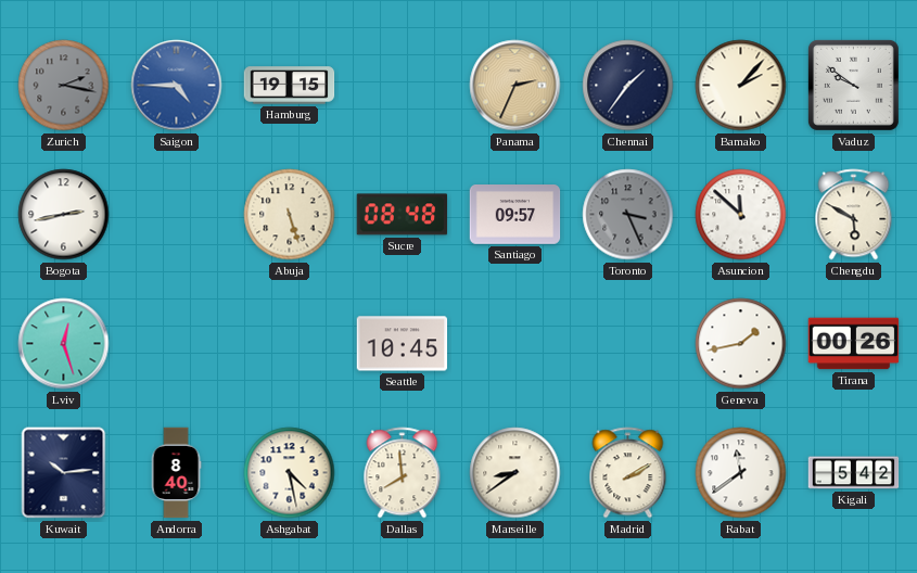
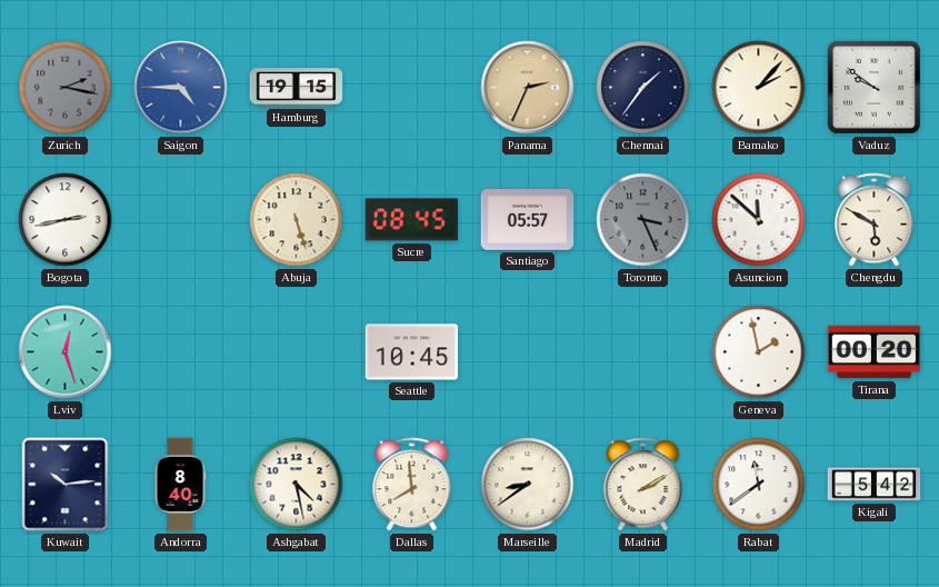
Sucre: 08:48 -> 08:45 (412, 220)
Santiago: 09:57 -> 05:57 (528, 220)
Geneva: 1:43 -> 1:58 (759, 352)
Tirana: 00:26 -> 00:20 (875, 352)
